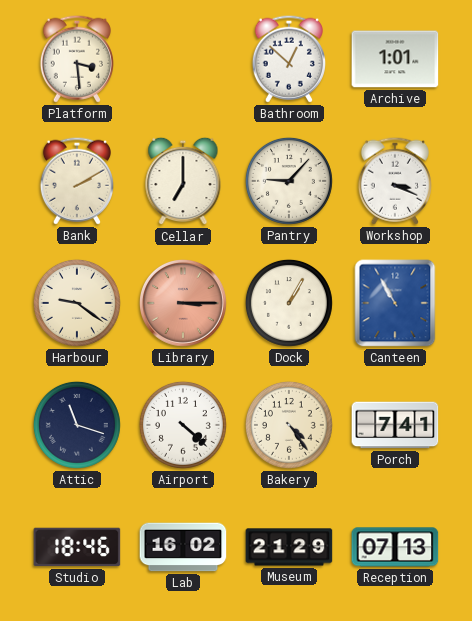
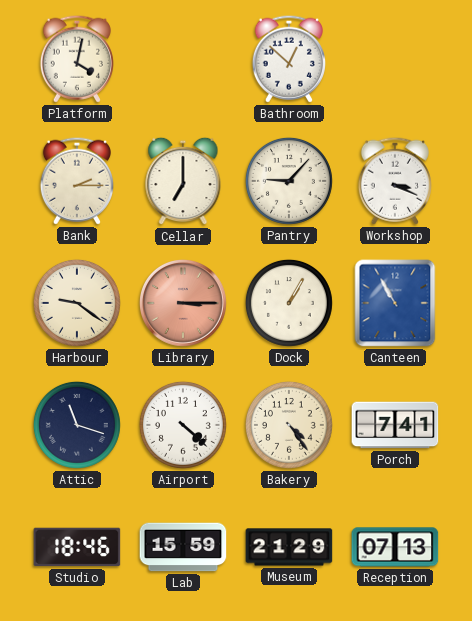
Platform: 3:29 -> 4:02 (77, 59)
Archive: 1:01 -> none (395, 59)
Bank: 2:10 -> 2:15 (77, 181)
Lab: 16:02 -> 15:59 (183, 547)
